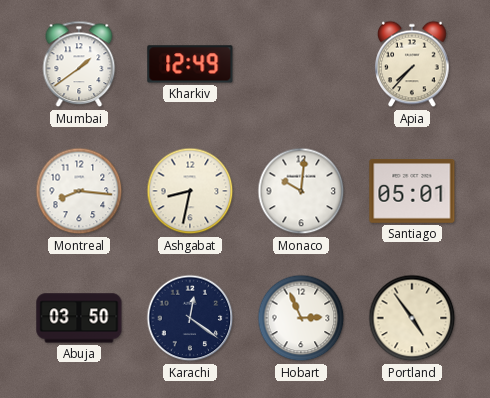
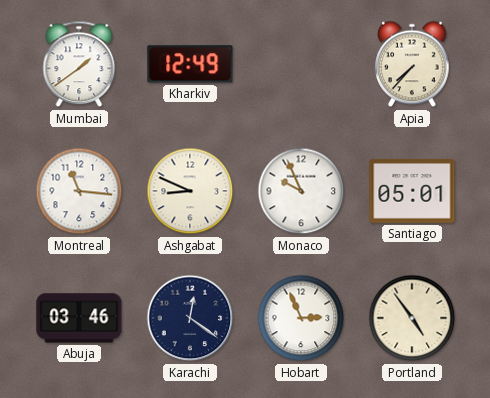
Montreal: 8:16 -> 11:16 (79, 191)
Ashgabat: 8:32 -> 8:49 (190, 191)
Monaco: 10:01 -> 9:56 (301, 191)
Abuja: 03:50 -> 03:46 (79, 318)
